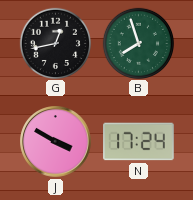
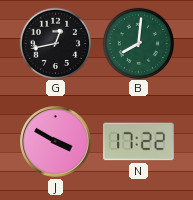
B: 7:57 -> 8:01 (138, 43)
N: 17:24 -> 17:22 (139, 142)
